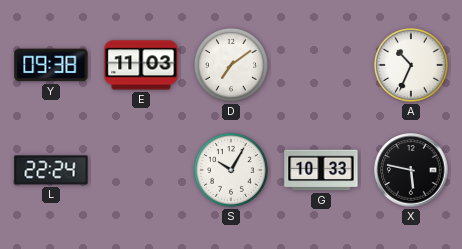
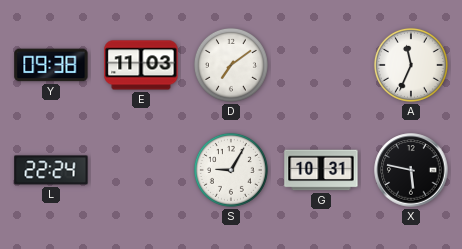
A: 10:34 -> 11:34 (411, 65)
S: 10:05 -> 9:05 (231, 170)
G: 10:33 -> 10:31 (321, 170)
